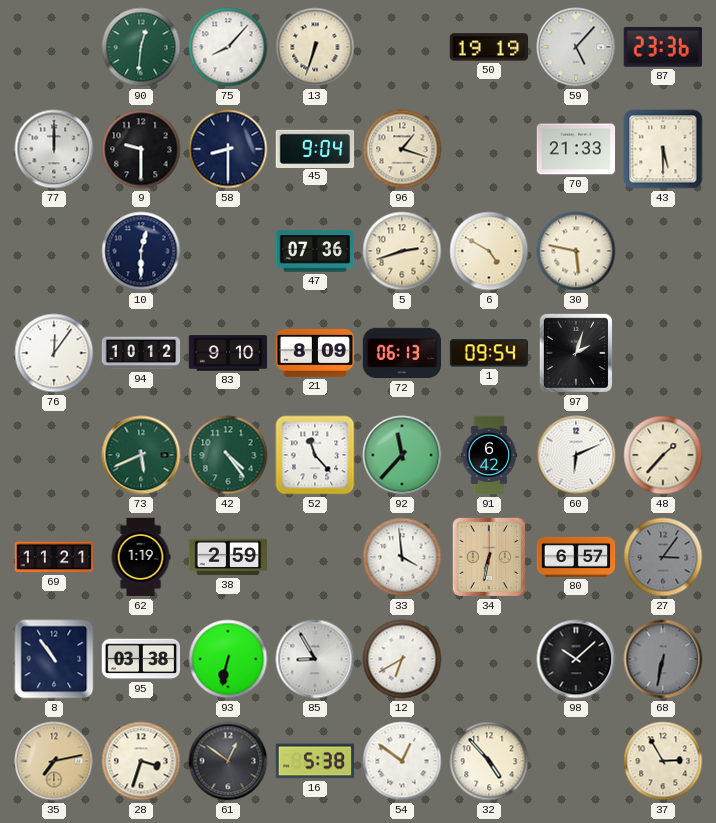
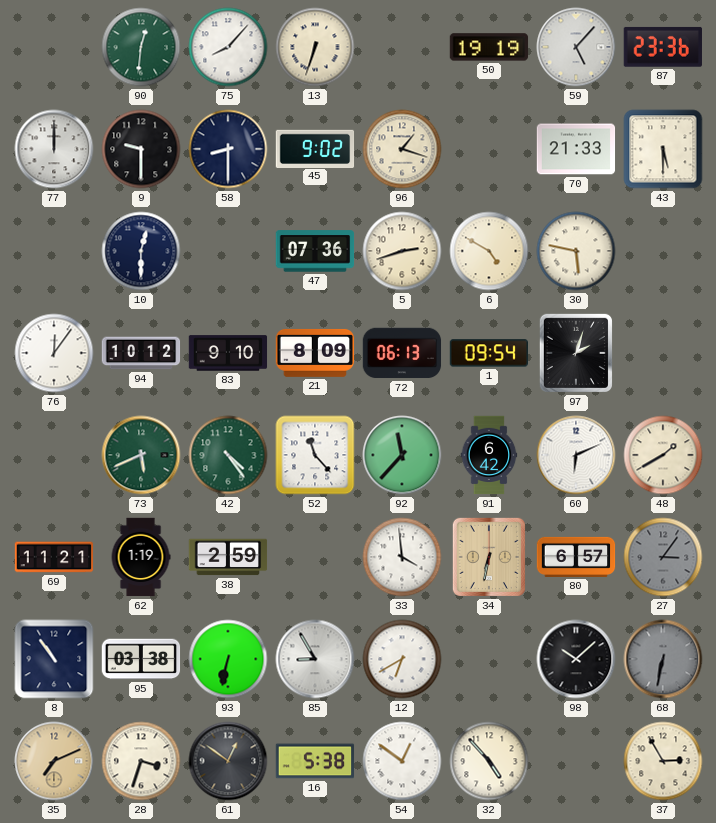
45: 9:04 -> 9:02 (315, 148)
48: 1:37 -> 1:40 (663, 455)
35: 7:13 -> 7:11 (54, 761)
